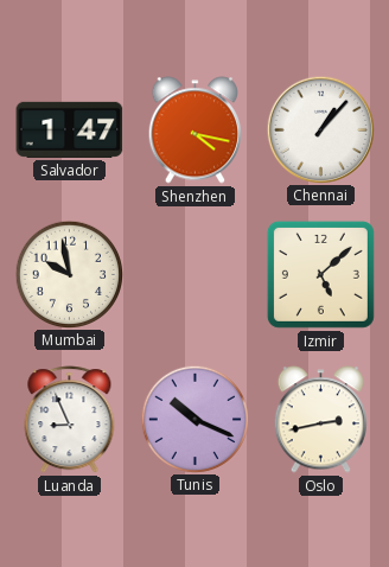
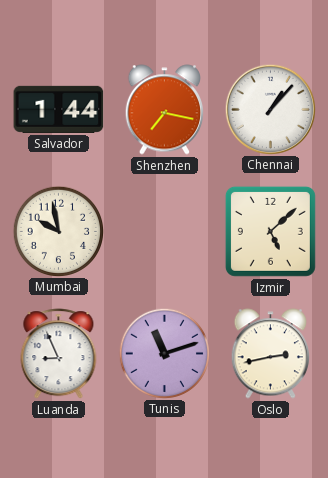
Salvador: 1:47 -> 1:44 (59, 109)
Shenzhen: 4:17 -> 7:17 (164, 110)
Tunis: 10:19 -> 11:12 (164, 353)
